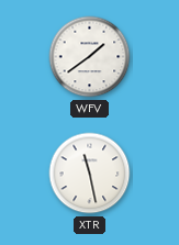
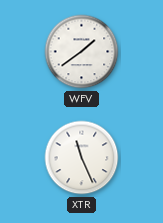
XTR: 11:28 -> 11:26 (82, 158)
